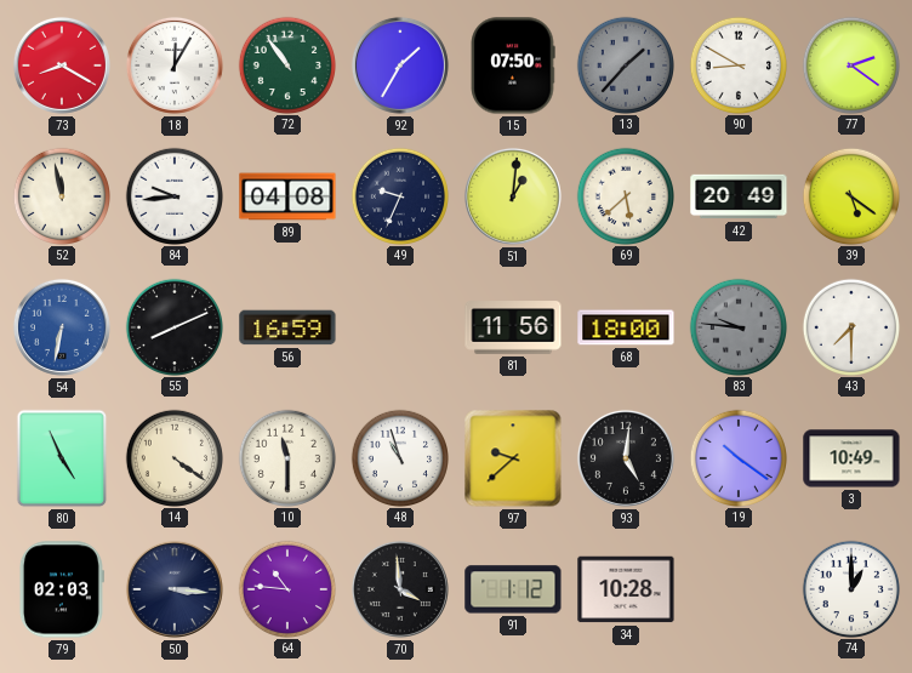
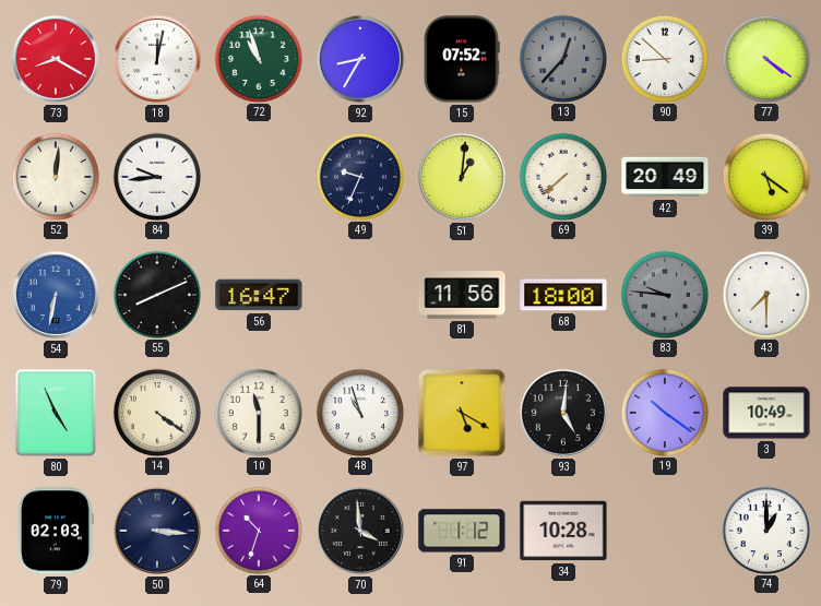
18: 12:05 -> 12:02 (157, 59)
72: 10:54 -> 10:57 (258, 58)
92: 1:35 -> 8:35 (360, 59)
15: 07:50 -> 07:52 (462, 59)
13: 1:37 -> 12:37 (562, 58)
90: 8:50 -> 8:52 (664, 58)
77: 2:21 -> 4:21 (765, 58)
52: 11:58 -> 12:01 (55, 176)
89: 04:08 -> none (287, 196)
69: 5:38 -> 7:38 (562, 176)
56: 16:59 -> 16:47 (259, 295)
97: 9:38 -> 5:20 (462, 413)
64: 10:46 -> 10:33 (258, 530)
